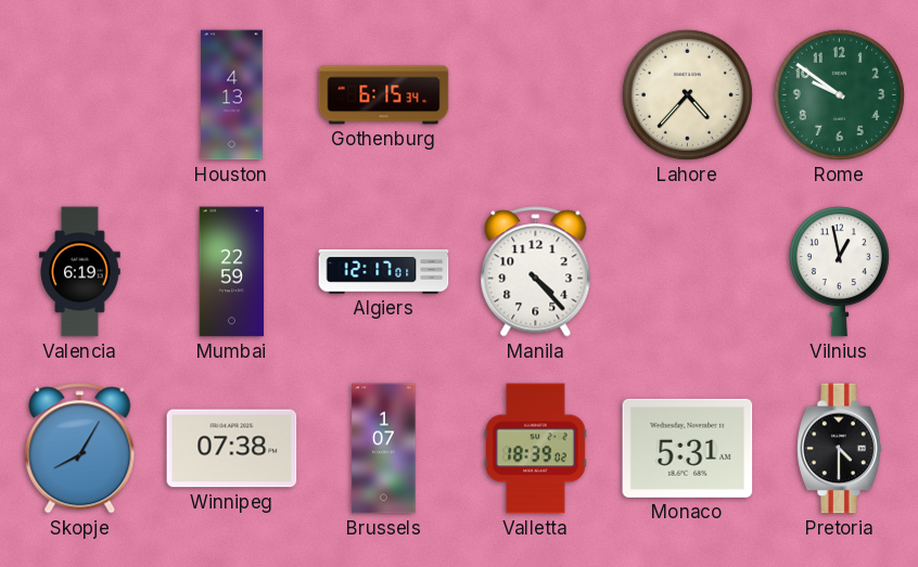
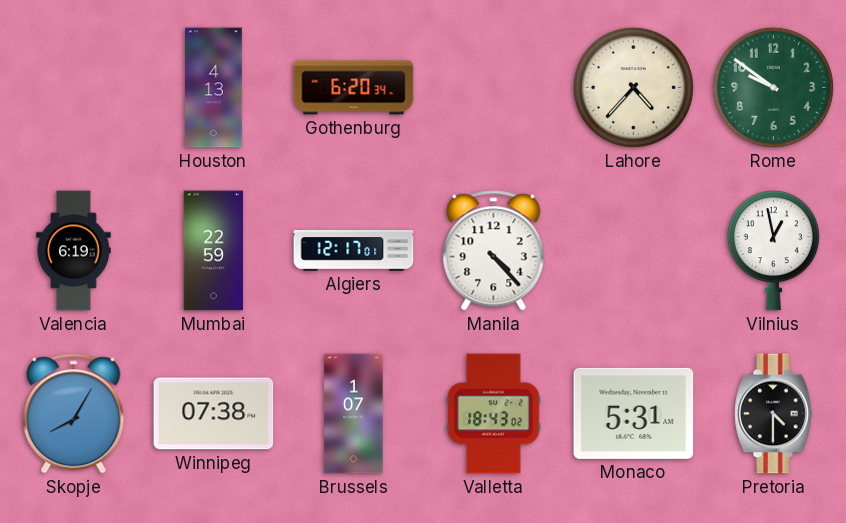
Gothenburg: 6:15 -> 6:20 (354, 88)
Valletta: 18:39 -> 18:43 (494, 414)
